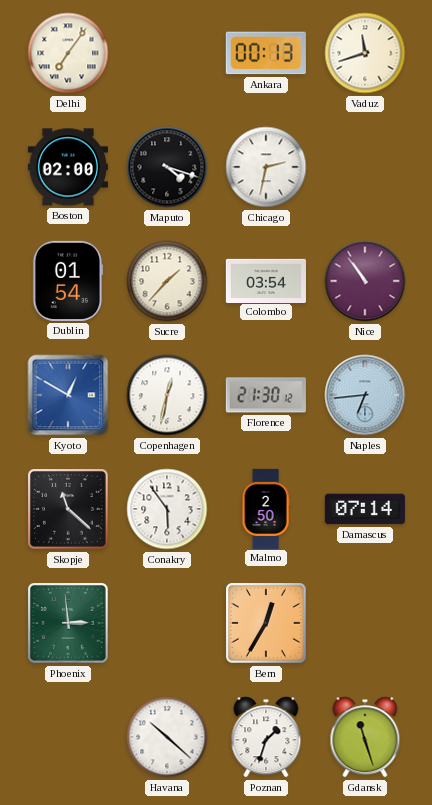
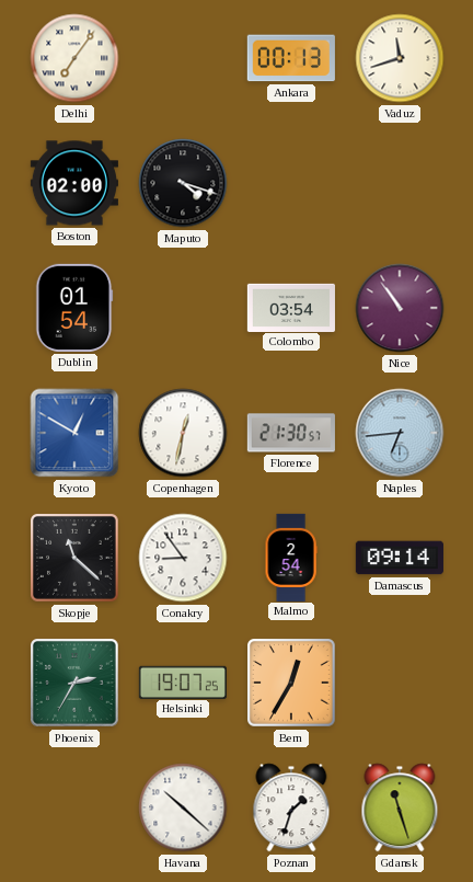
Chicago: 2:32 -> none (266, 167)
Sucre: 1:37 -> none (167, 281)
Florence: 21:30:12 -> 21:30:57 (291, 433)
Conakry: 5:54 -> 8:54 (183, 558)
Malmo: 2:50 -> 2:54 (291, 557)
Damascus: 07:14 -> 09:14 (400, 558)
Phoenix: 2:59 -> 2:35 (76, 684)
Helsinki: none -> 19:07 (183, 681)
